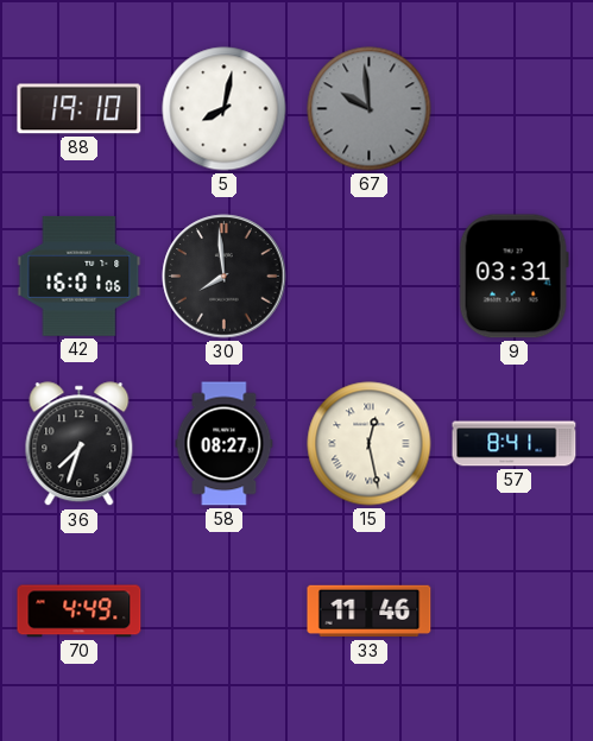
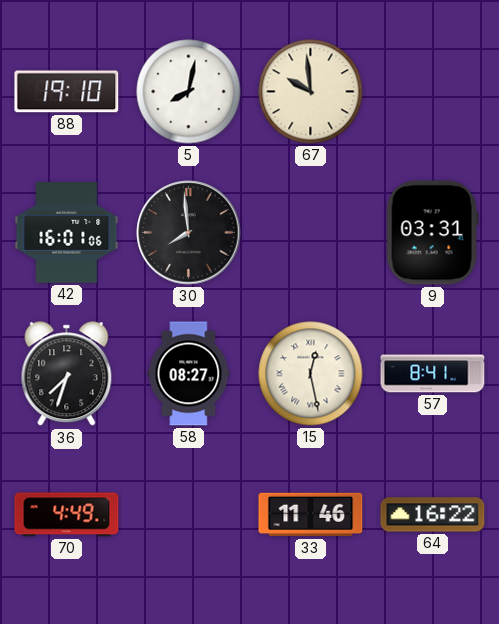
67 dial: grey -> cream (311, 92)
64: none -> 16:22 (433, 515)
